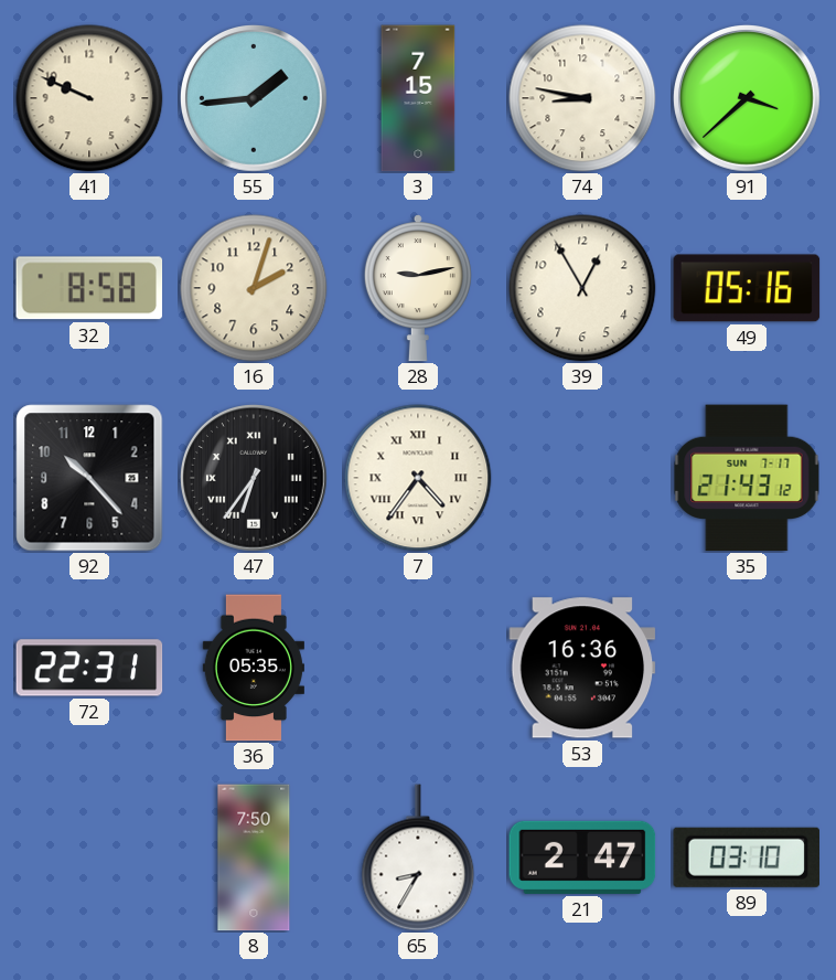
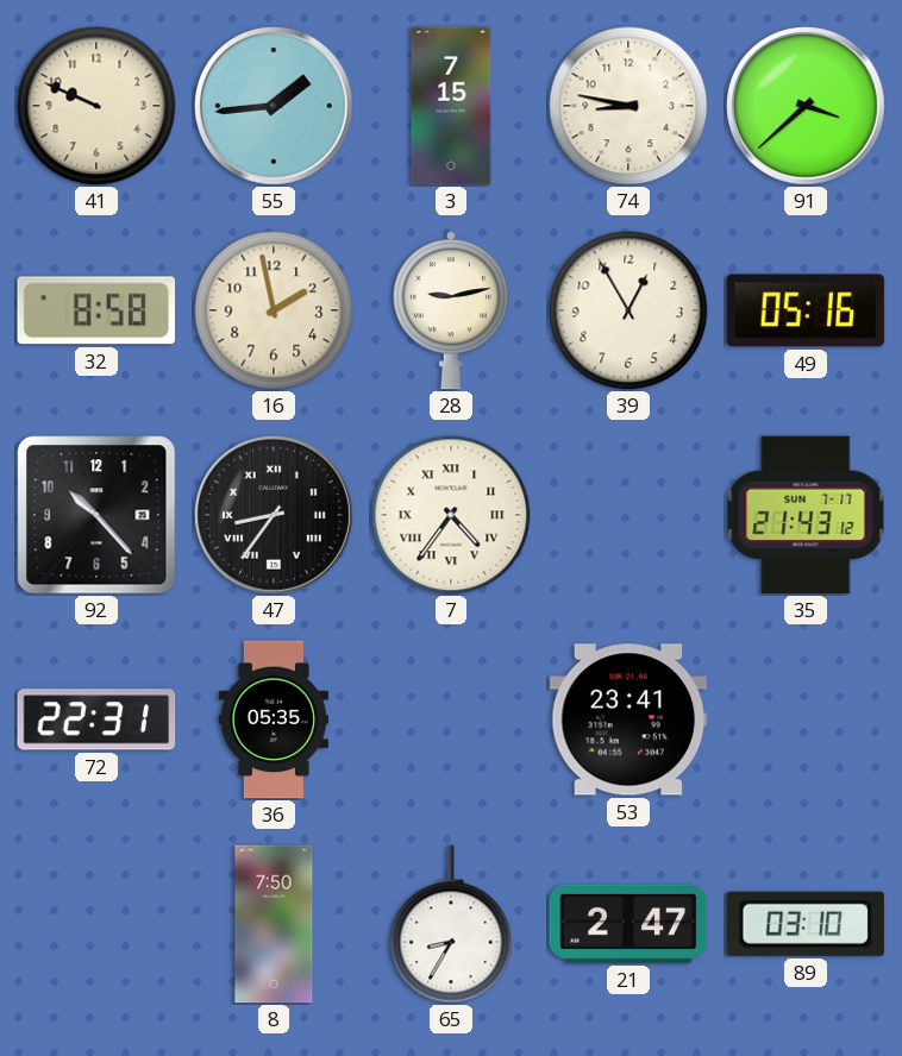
16: 2:03 -> 1:58 (274, 310)
47: 6:36 -> 8:36 (275, 516)
53: 16:36 -> 23:41 (628, 719)
